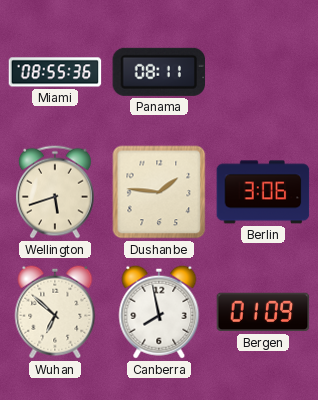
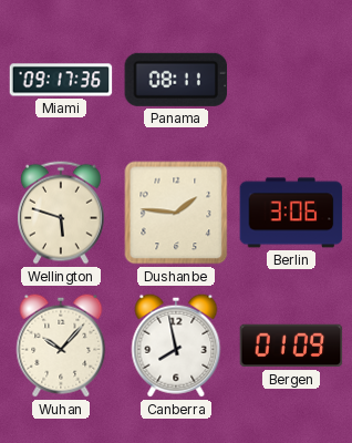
Miami: 08:55 -> 09:17 (61, 80)
Wellington: 5:42 -> 5:48 (61, 213)
Wuhan: 6:52 -> 10:07 (61, 346)
